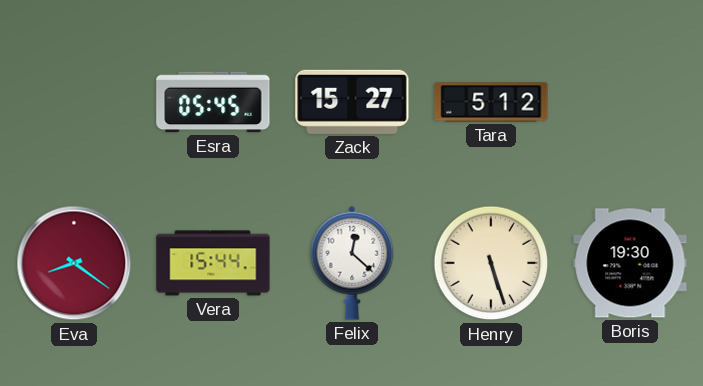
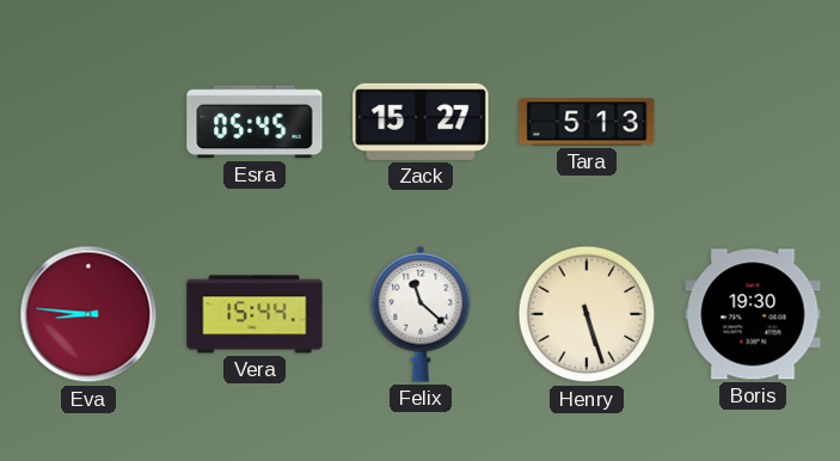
Tara: 5:12 -> 5:13 (587, 122)
Eva: 8:21 -> 8:46 (88, 314)
Felix: 12:22 -> 11:22 (421, 314)
